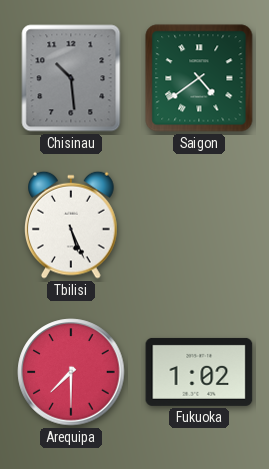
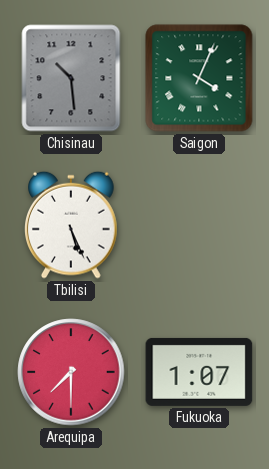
Saigon: 4:39 -> 4:04 (199, 78)
Fukuoka: 1:02 -> 1:07 (199, 372)
